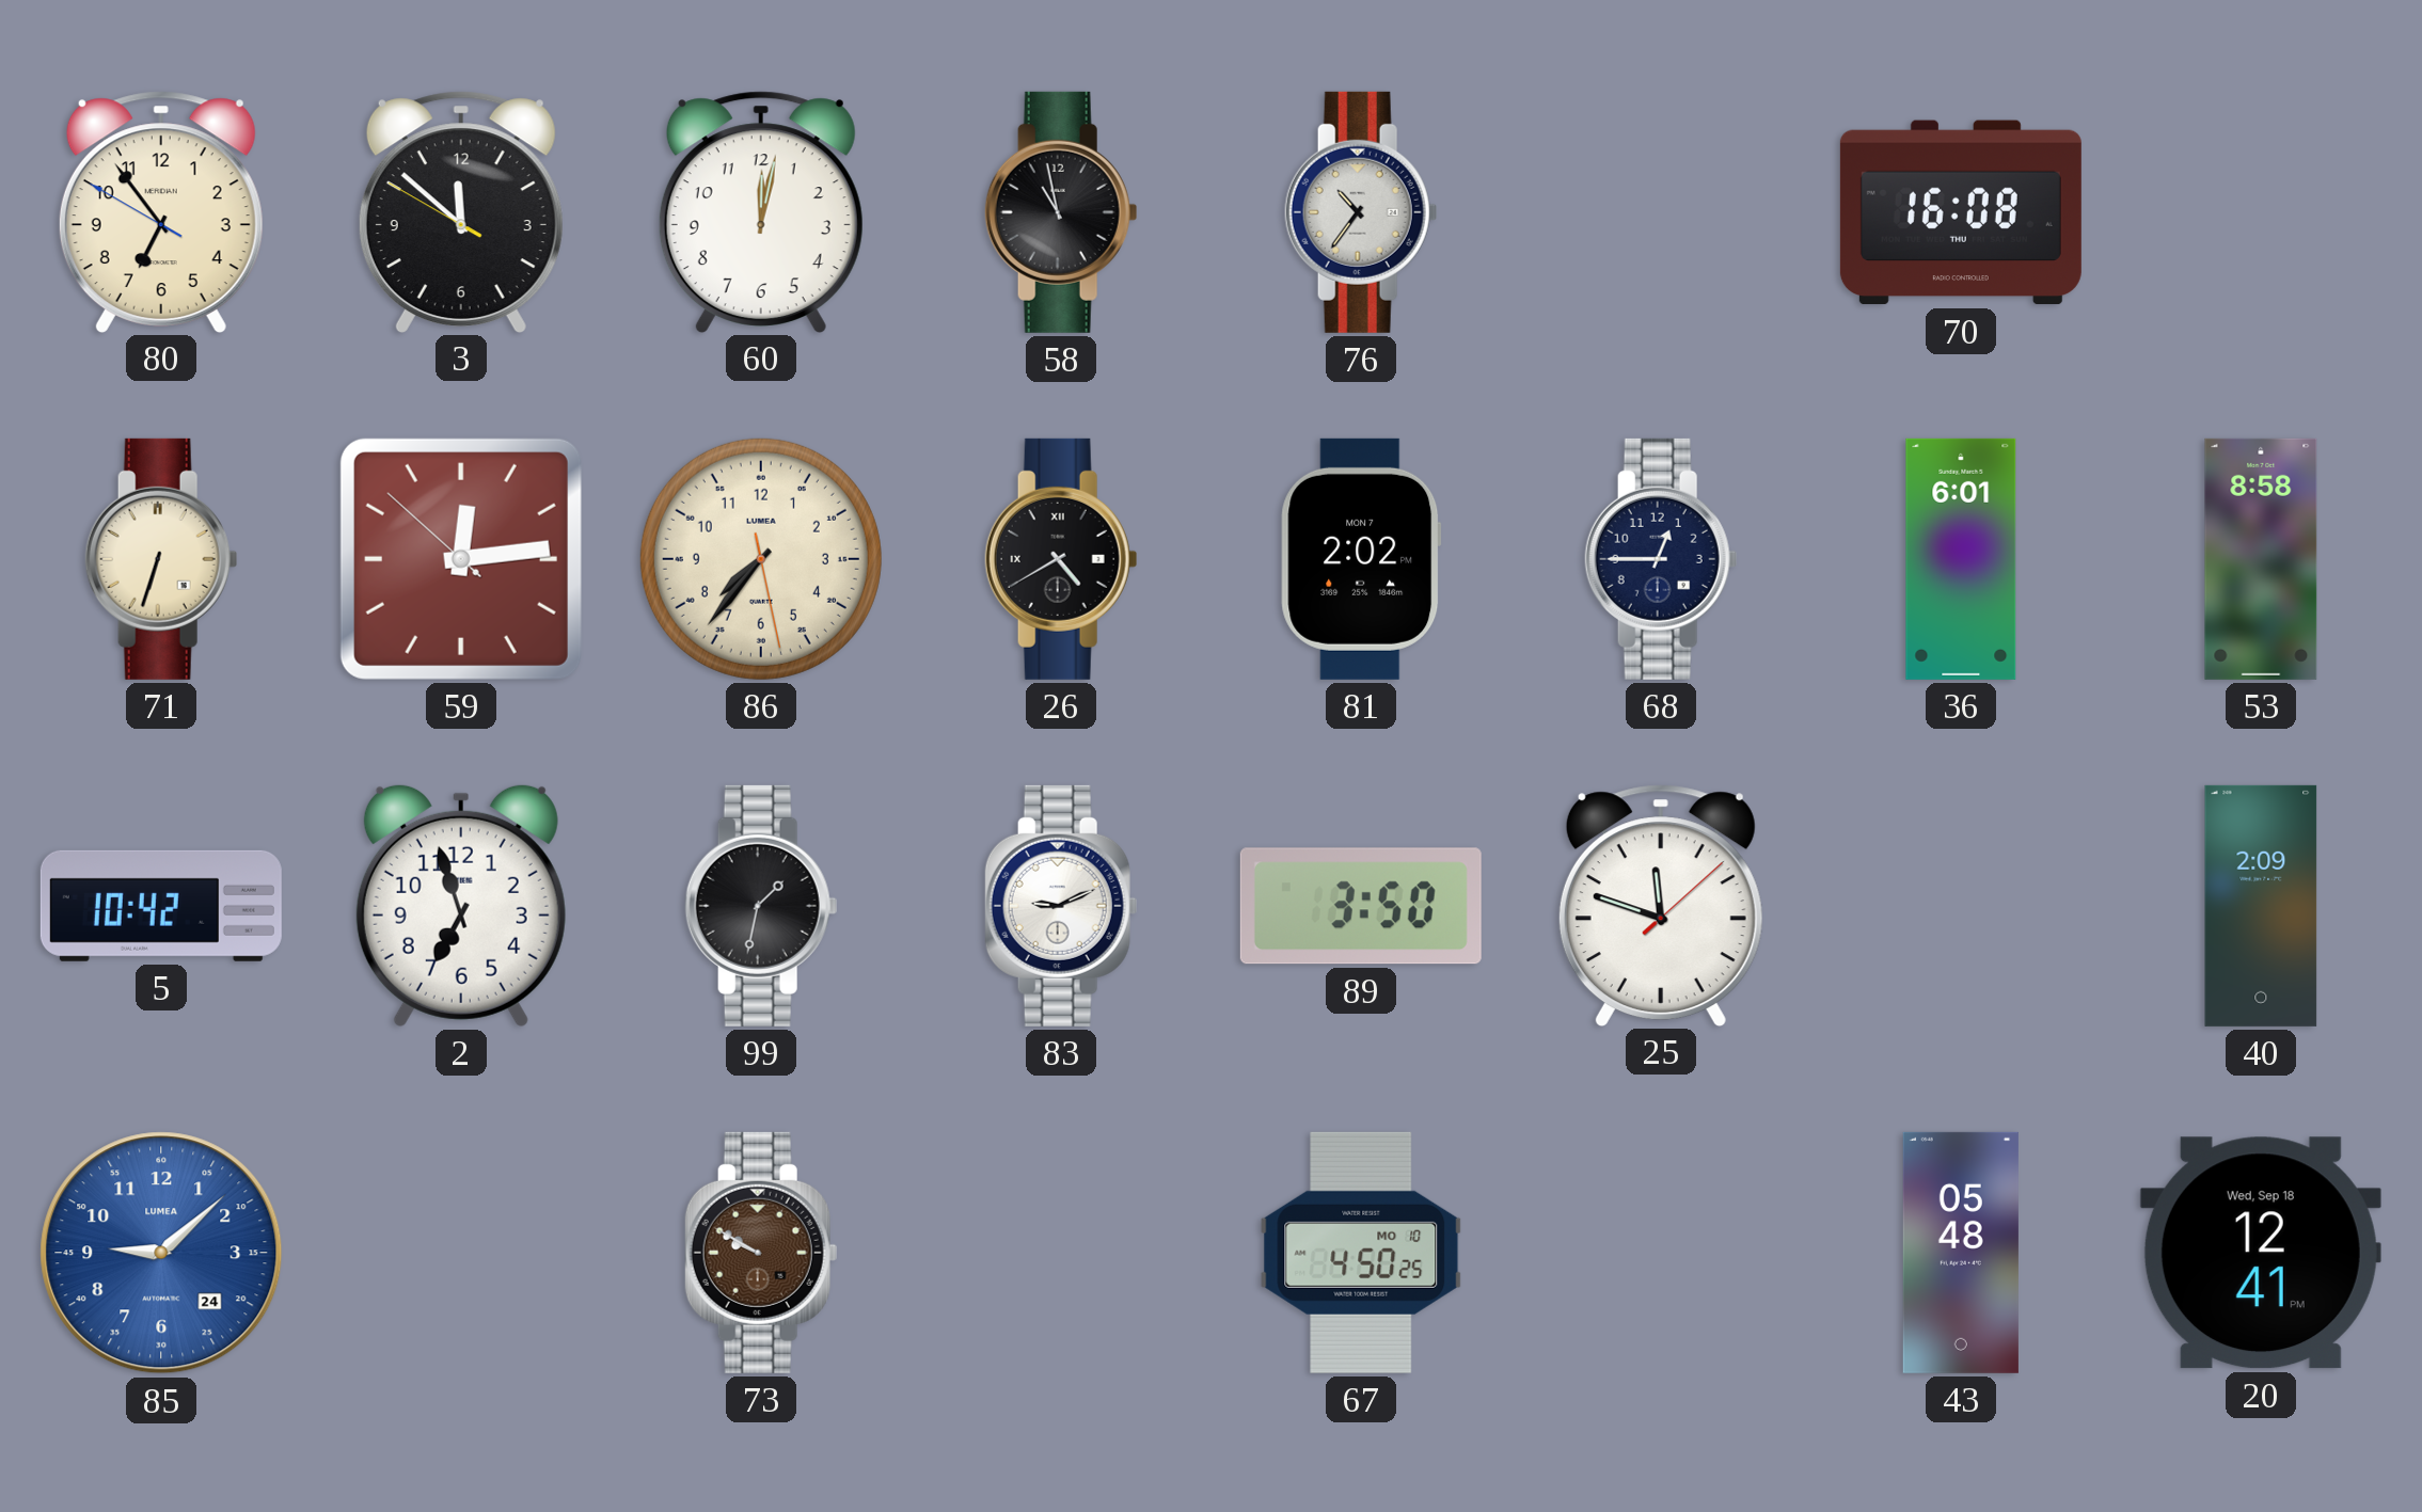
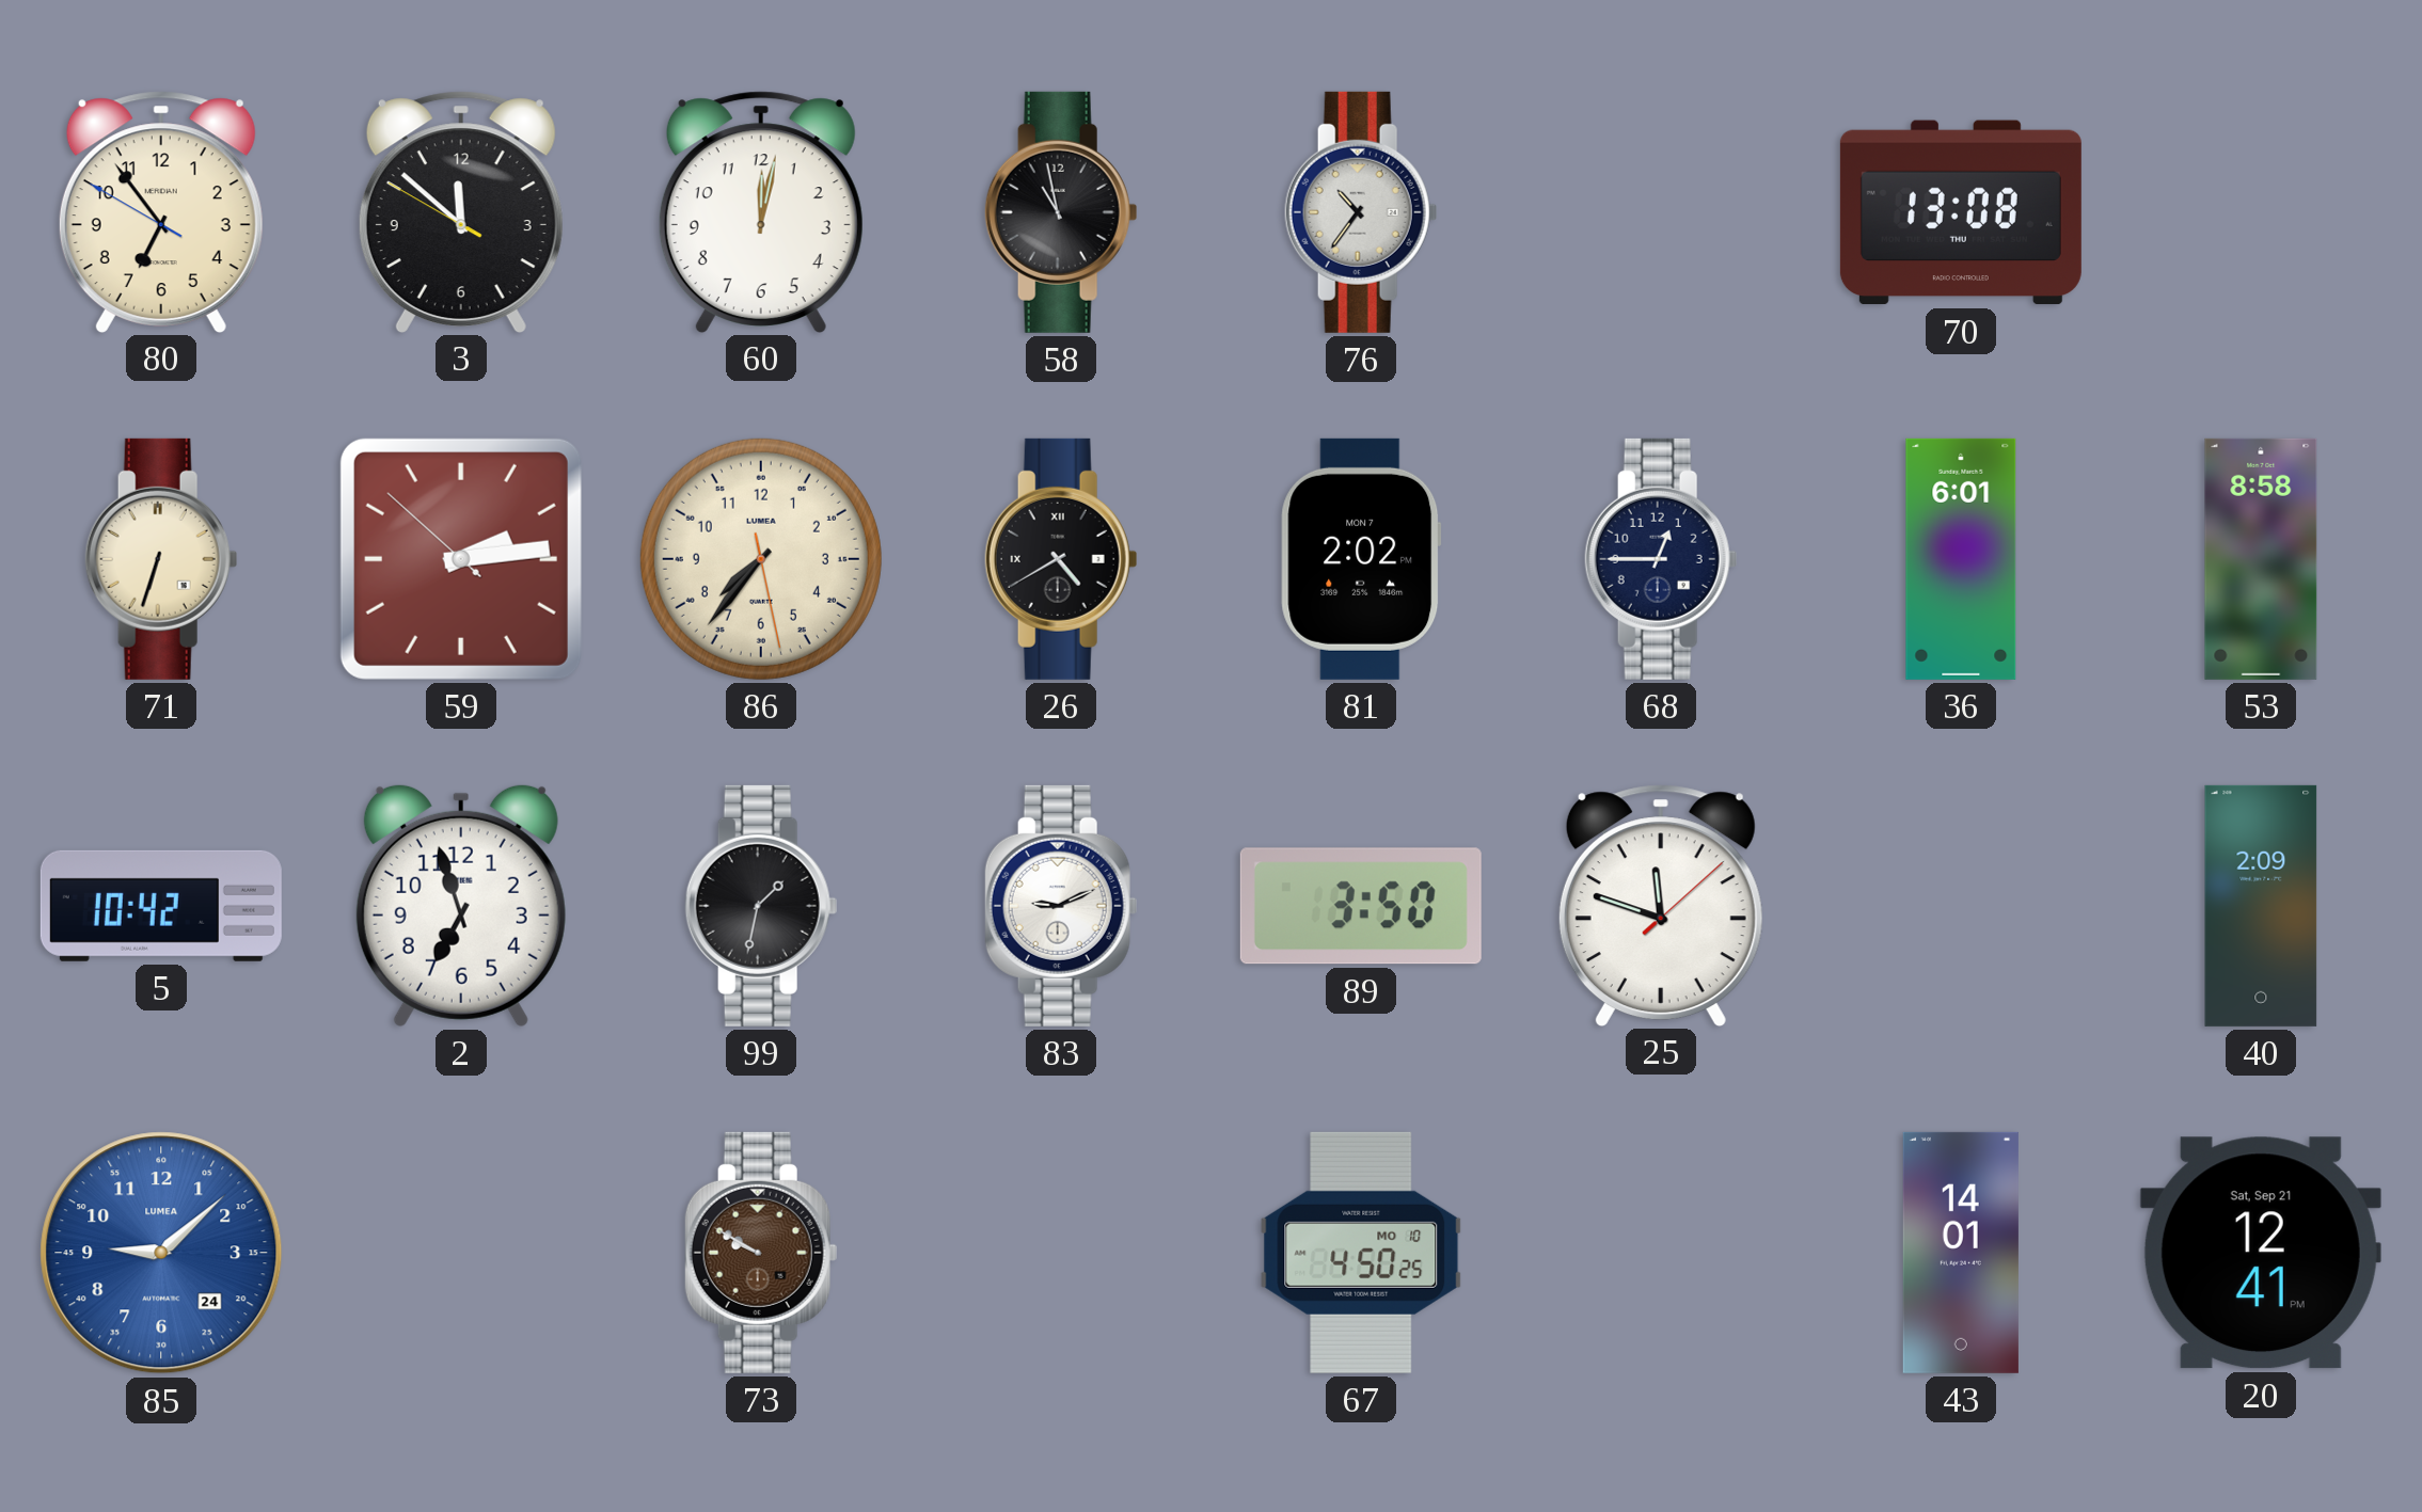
70: 16:08 -> 13:08 (1961, 212)
59: 12:13 -> 2:13 (461, 559)
43: 05:48 -> 14:01 (1961, 1253)
20 date: Wed, Sep 18 -> Sat, Sep 21 (2261, 1253)
